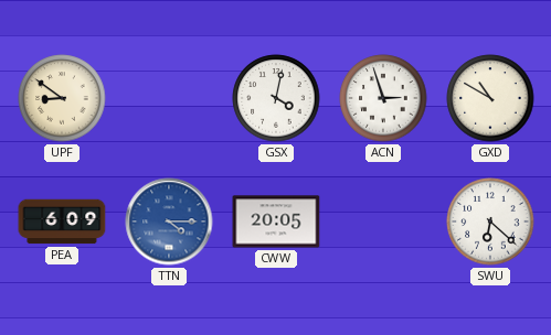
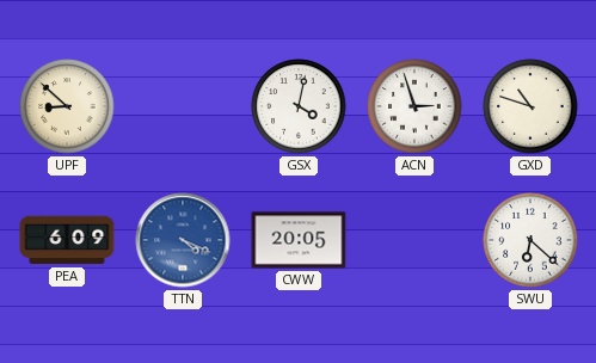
UPF: 8:51 -> 8:52 (67, 106)
GXD: 10:50 -> 10:48 (530, 106)
TTN: 4:15 -> 4:19 (183, 240)
